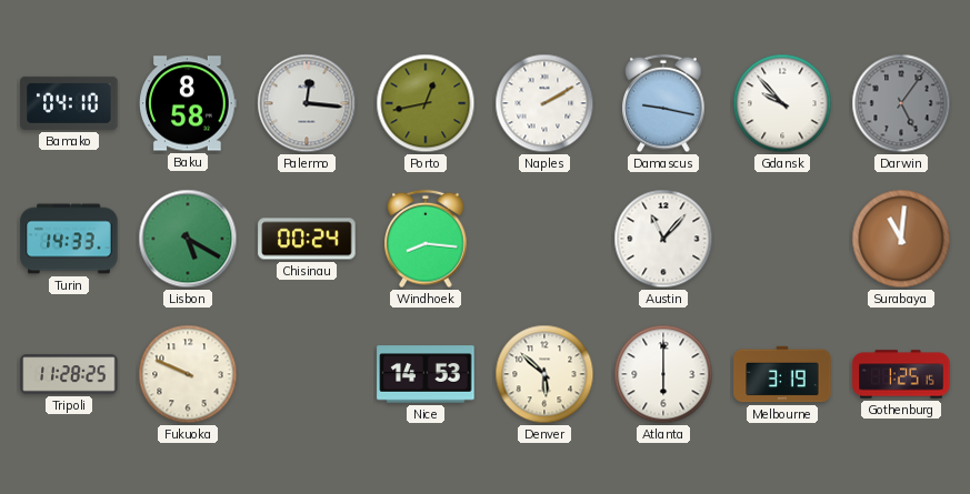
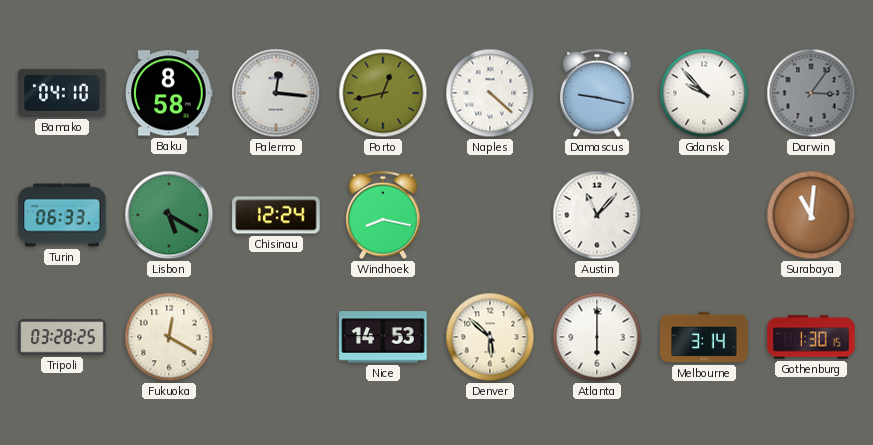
Naples: 2:10 -> 4:22 (490, 93)
Darwin: 5:06 -> 3:06 (811, 93)
Turin: 14:33 -> 06:33 (62, 215)
Chisinau: 00:24 -> 12:24 (276, 215)
Windhoek: 8:16 -> 8:17 (383, 215)
Tripoli: 11:28 -> 03:28 (62, 337)
Fukuoka: 9:49 -> 12:20 (169, 337)
Melbourne: 3:19 -> 3:14 (704, 337)
Gothenburg: 1:25 -> 1:30 (811, 337)
